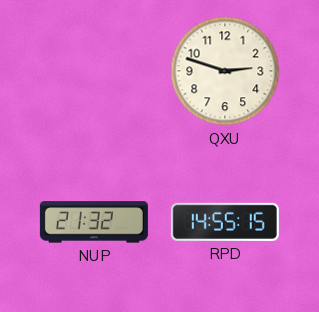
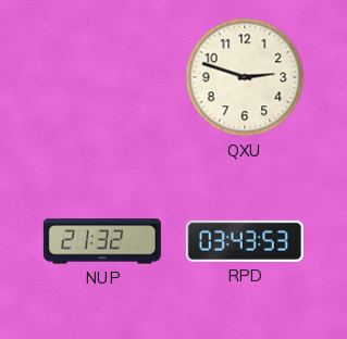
RPD: 14:55 -> 03:43 (245, 241)
